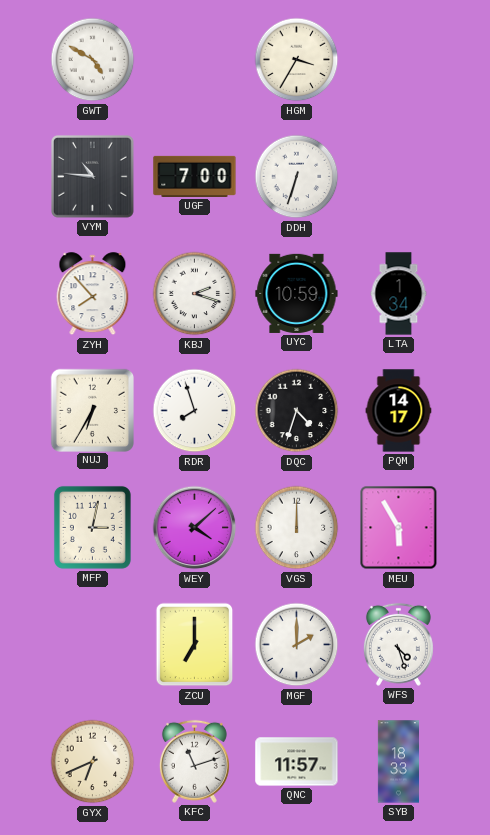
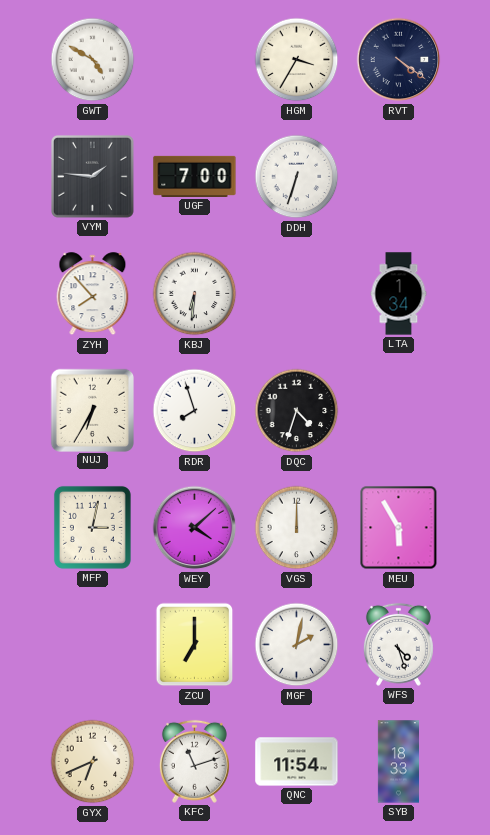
RVT: none -> 4:21 (399, 60)
VYM: 10:46 -> 1:46 (92, 176)
KBJ: 2:18 -> 6:31 (195, 294)
UYC: 10:59 -> none (297, 293)
PQM: 14:17 -> none (399, 411)
MGF: 2:00 -> 2:02 (297, 645)
QNC: 11:57 -> 11:54 (297, 762)
